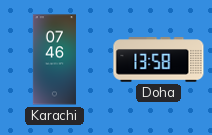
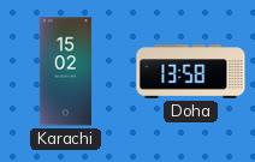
Karachi: 07:46 -> 15:02 (65, 72)
